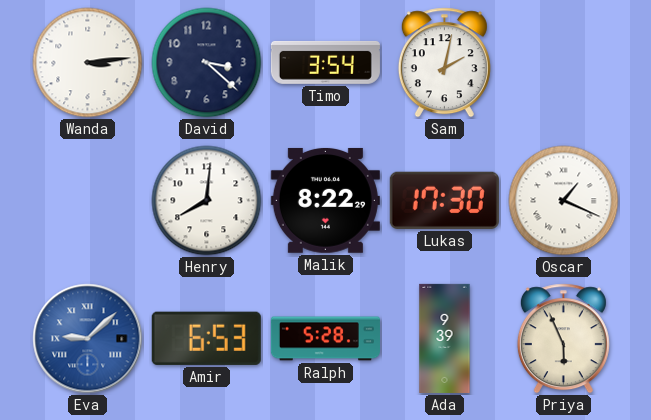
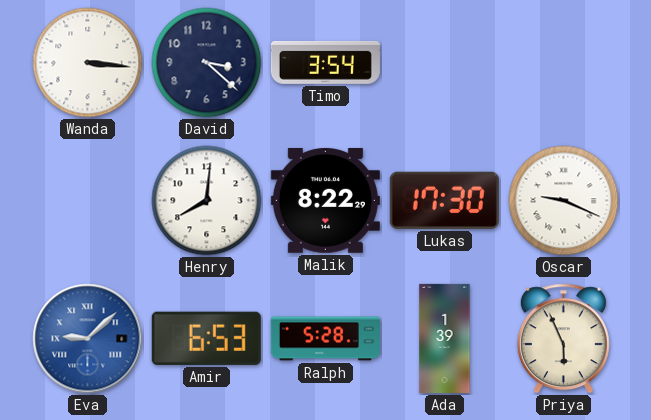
Wanda: 3:14 -> 3:16 (88, 63)
Sam: 2:02 -> none (444, 63)
Oscar: 1:19 -> 9:19 (564, 201)
Ada: 9:39 -> 1:39 (445, 338)
